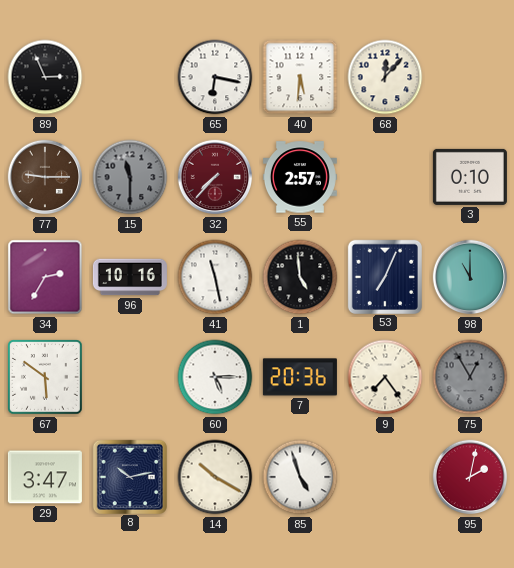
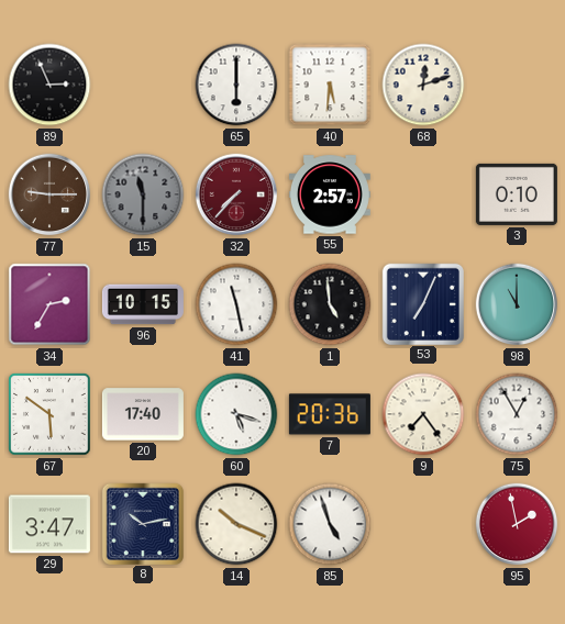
65: 6:17 -> 6:00 (236, 85)
68: 12:07 -> 12:12 (423, 85)
96: 10:16 -> 10:15 (143, 304)
20: none -> 17:40 (143, 414)
60: 5:15 -> 5:18 (236, 414)
75 dial: grey -> white (517, 414)
14: 10:20 -> 10:19 (236, 524)
95: 2:02 -> 1:58 (517, 524)
